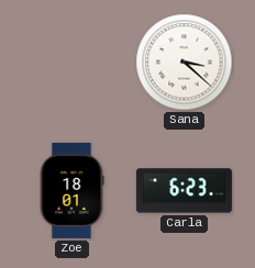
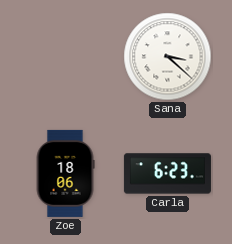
Zoe: 18:01 -> 18:06 (65, 173)
